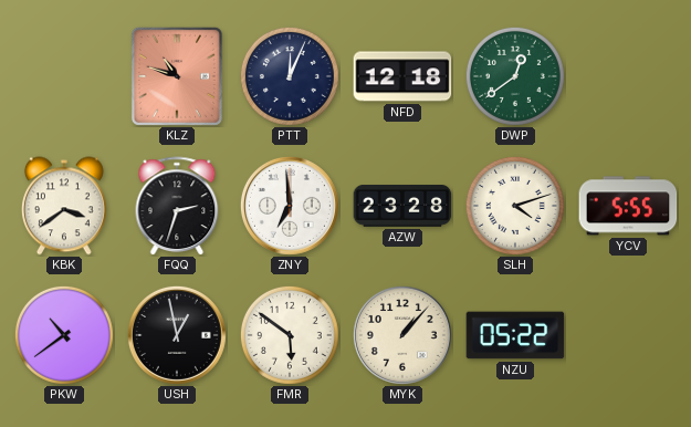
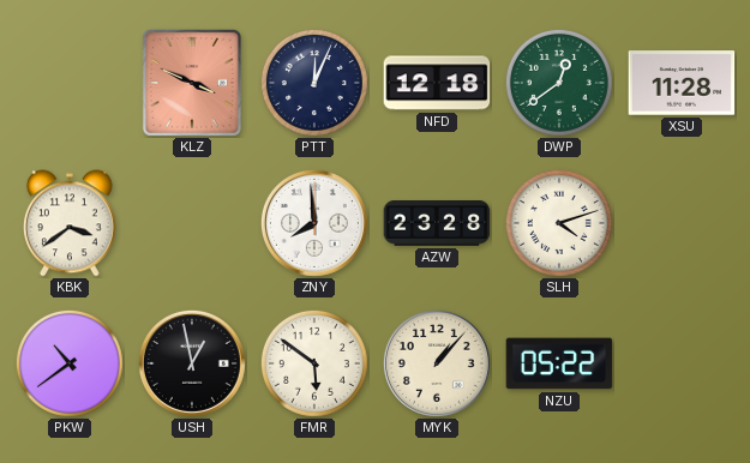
KLZ: 10:48 -> 3:49 (192, 83)
XSU: none -> 11:28 (682, 83)
FQQ: 2:33 -> none (177, 206)
ZNY: 6:59 -> 7:59 (314, 223)
YCV: 5:55 -> none (628, 206)
